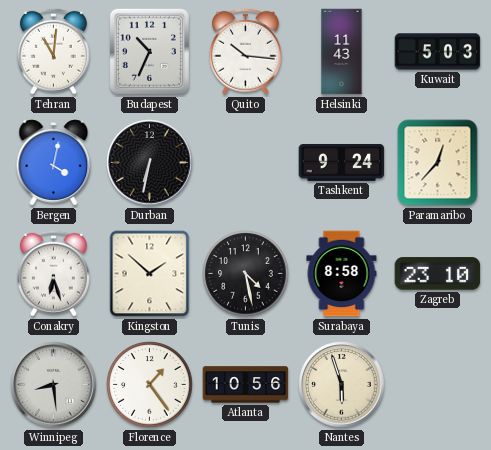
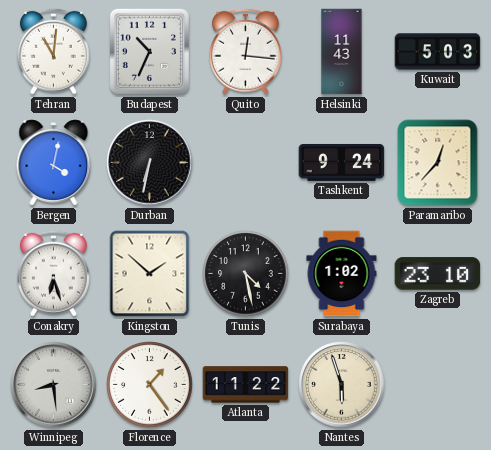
Quito: 10:16 -> 12:16 (246, 51)
Surabaya: 8:58 -> 1:02 (342, 274)
Atlanta: 10:56 -> 11:22 (246, 385)
